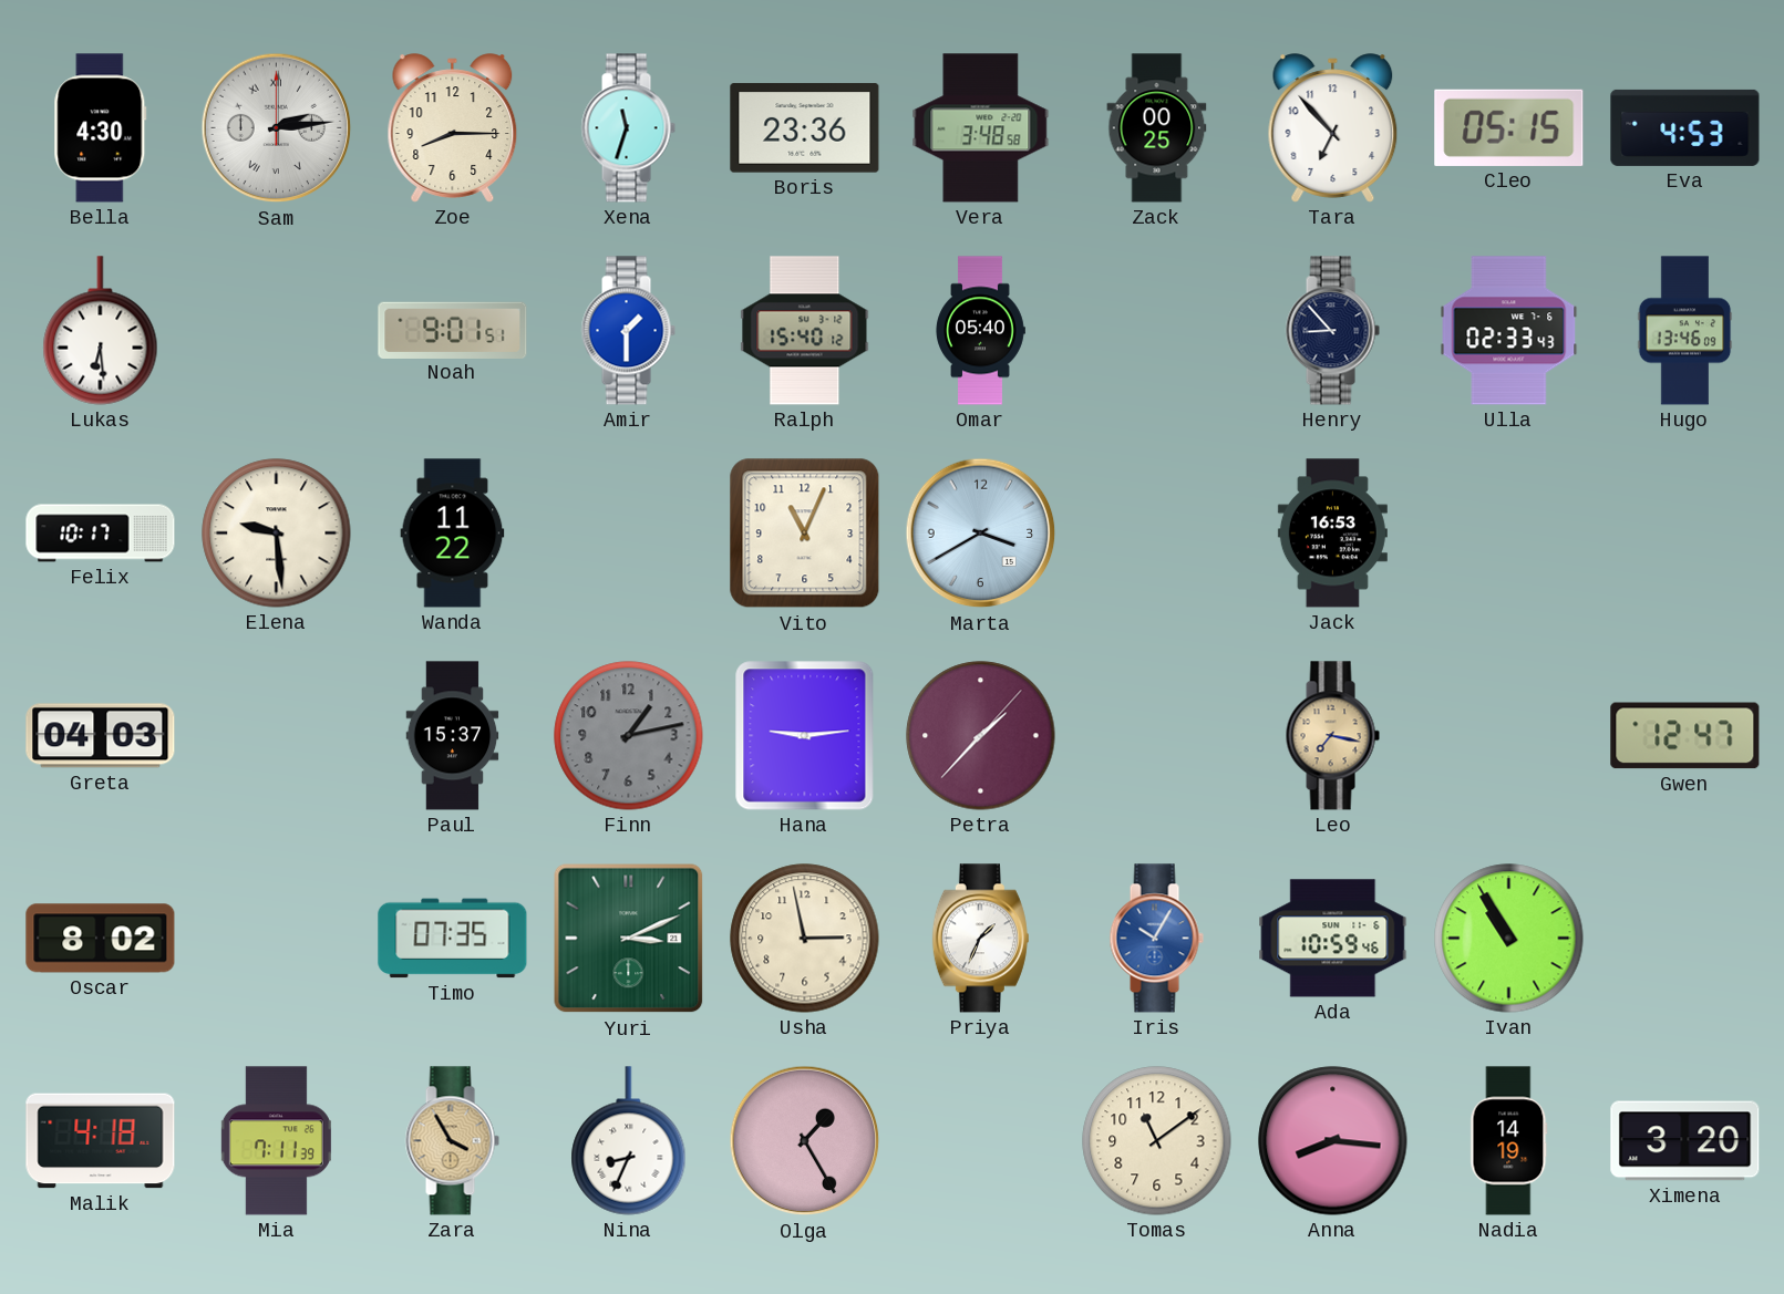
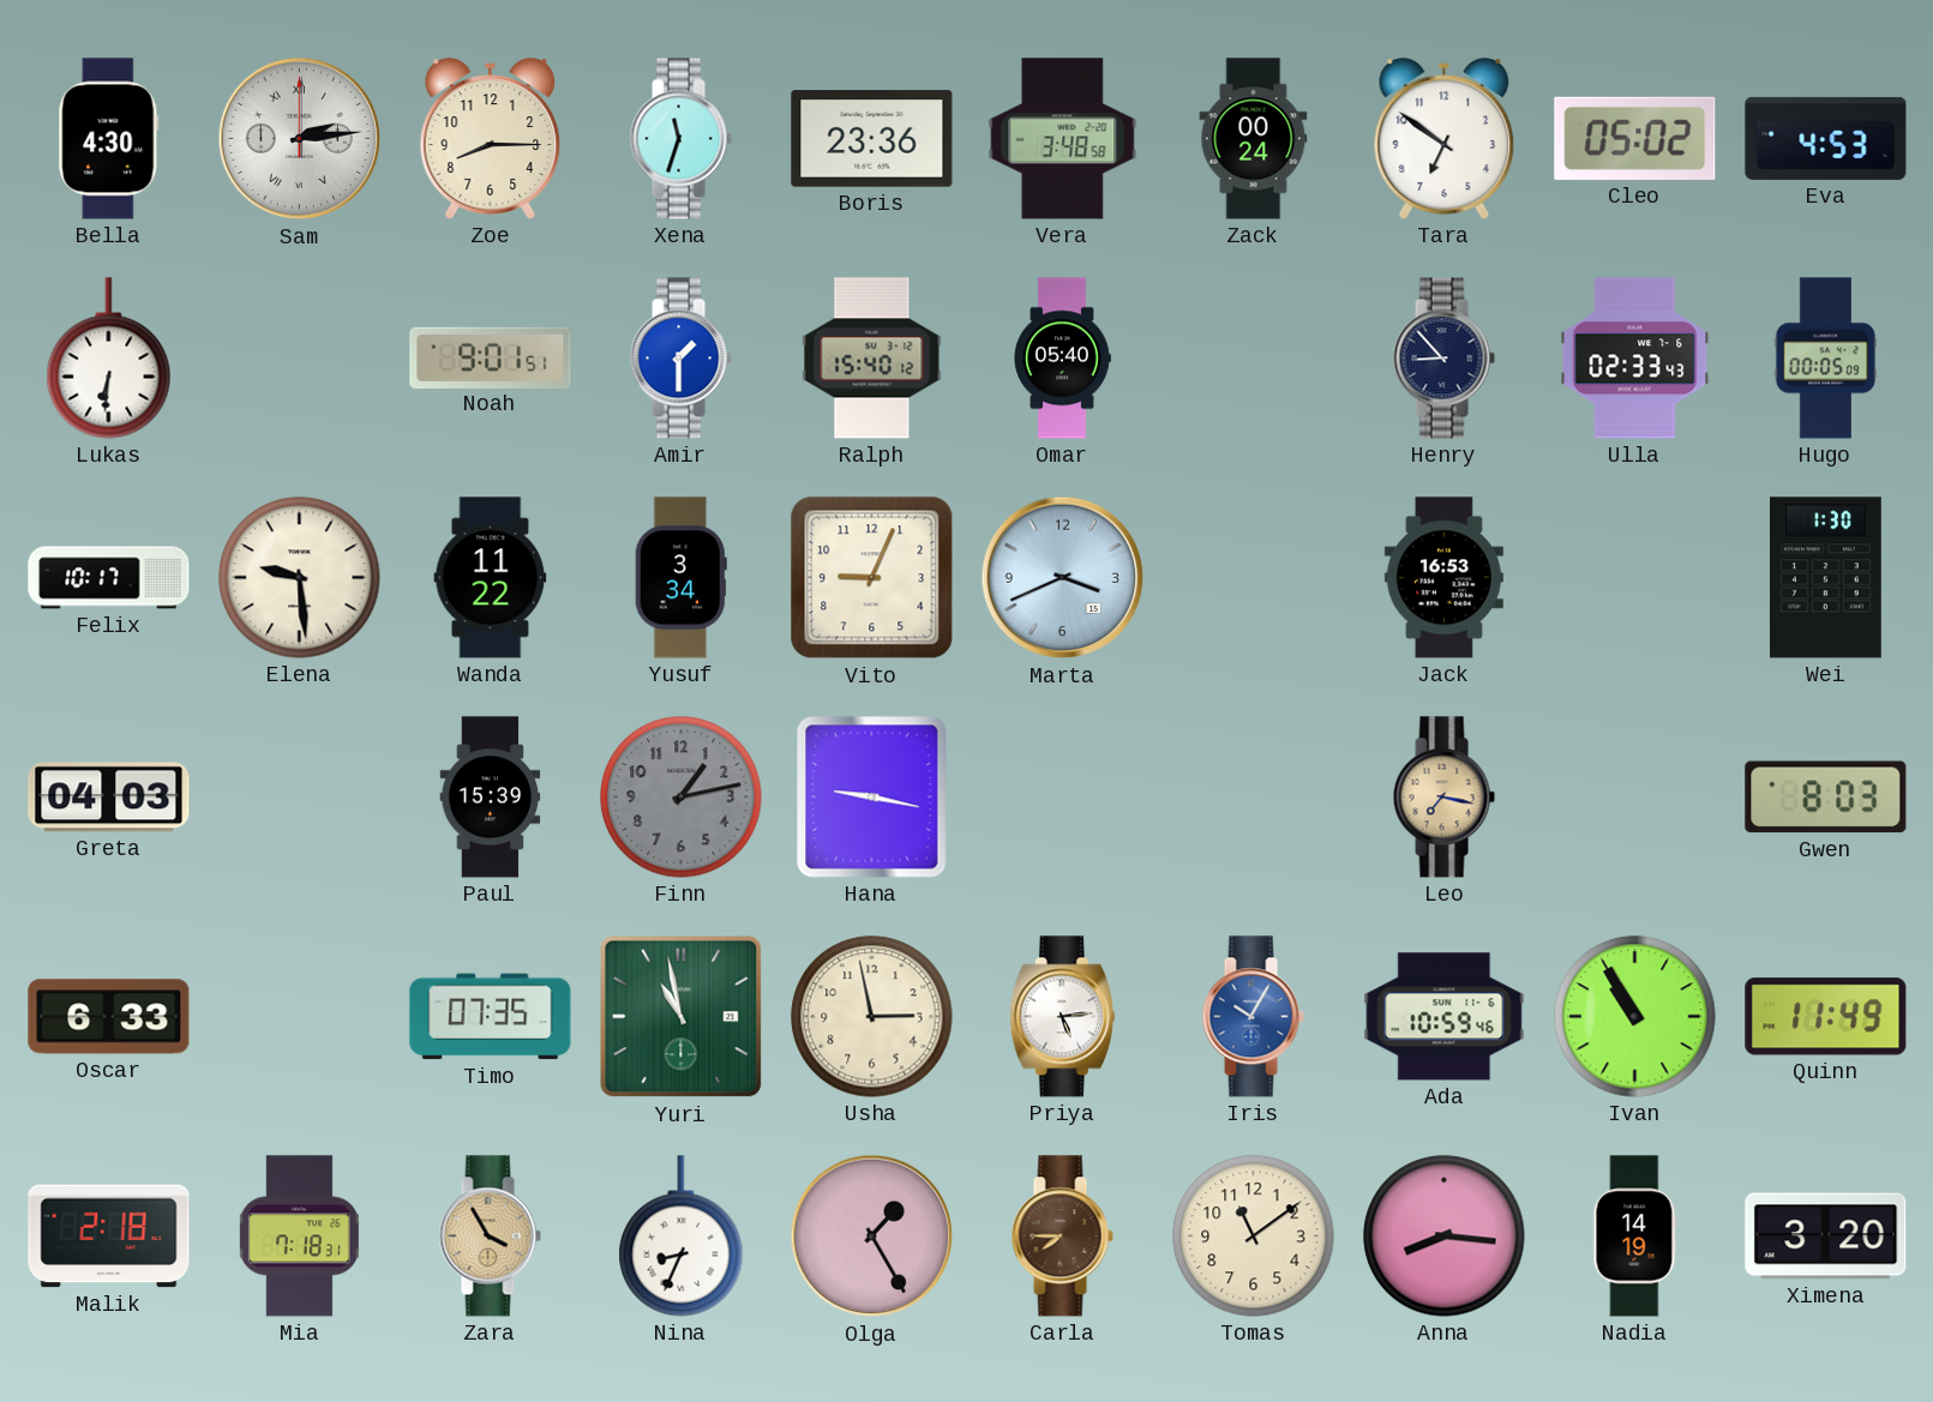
Zack: 00:25 -> 00:24 (1254, 139)
Tara: 6:53 -> 6:51 (1445, 139)
Cleo: 05:15 -> 05:02 (1635, 138)
Lukas: 6:29 -> 6:31 (109, 359)
Hugo: 13:46 -> 00:05 (1826, 359)
Yusuf: none -> 3:34 (680, 578)
Vito: 11:04 -> 9:04 (872, 578)
Marta: 3:40 -> 3:41 (1063, 578)
Wei: none -> 1:30 (1826, 578)
Paul: 15:37 -> 15:39 (491, 798)
Hana: 9:14 -> 9:17 (872, 798)
Petra: 1:37 -> none (981, 736)
Gwen: 12:47 -> 8:03 (1826, 798)
Oscar: 8:02 -> 6:33 (109, 1017)
Yuri: 3:11 -> 10:58 (682, 1017)
Priya: 1:34 -> 5:14 (1062, 1017)
Quinn: none -> 11:49 (1826, 1017)
Malik: 4:18 -> 2:18 (109, 1236)
Mia: 7:11 -> 7:18 (299, 1236)
Carla: none -> 7:45 (1062, 1236)
